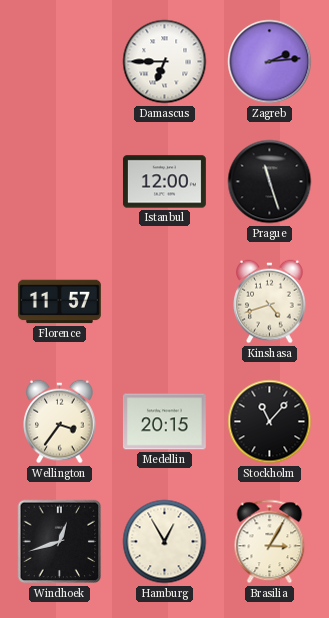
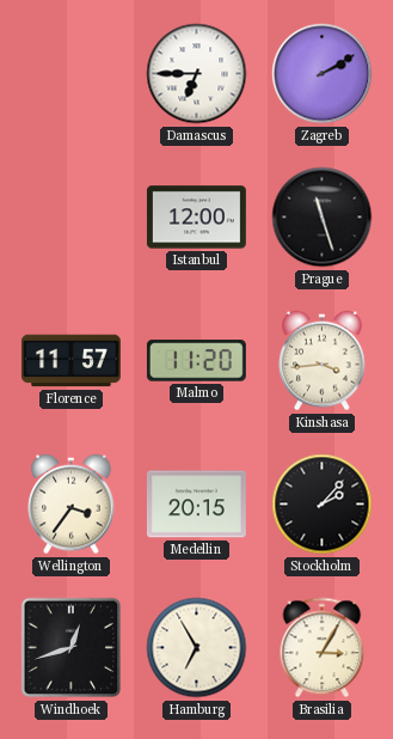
Zagreb: 2:14 -> 2:10 (323, 74)
Malmo: none -> 11:20 (196, 361)
Kinshasa: 4:42 -> 3:44 (323, 361)
Stockholm: 11:07 -> 2:07 (323, 505)
Hamburg: 12:55 -> 6:55 (197, 648)
